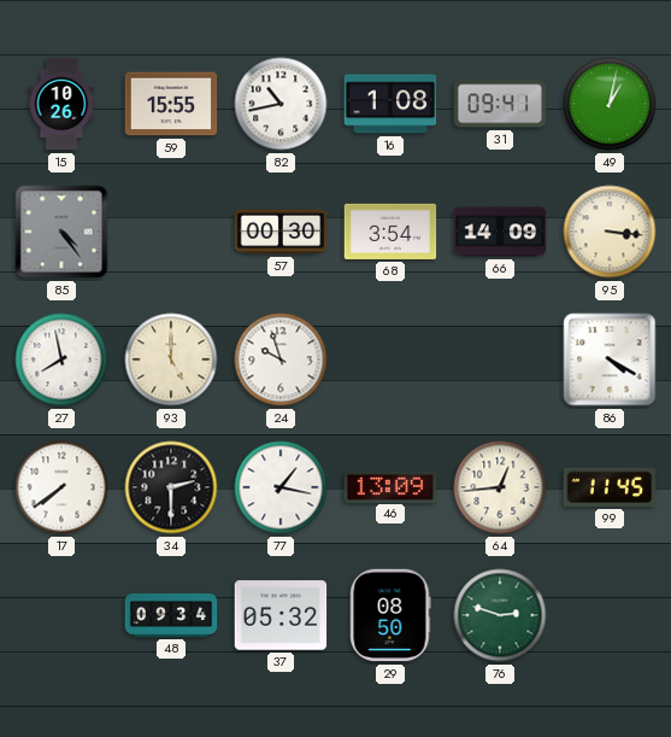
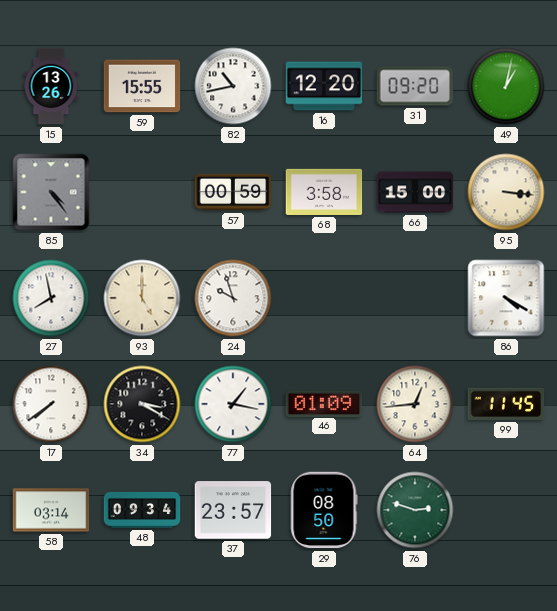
15: 10:26 -> 13:26 (51, 86)
16: 1:08 -> 12:20 (324, 86)
31: 09:41 -> 09:20 (415, 86)
57: 00:30 -> 00:59 (233, 192)
68: 3:54 -> 3:58 (324, 192)
66: 14:09 -> 15:00 (415, 192)
34: 2:30 -> 3:20 (142, 404)
46: 13:09 -> 01:09 (324, 403)
58: none -> 03:14 (51, 510)
37: 05:32 -> 23:57 (233, 510)
